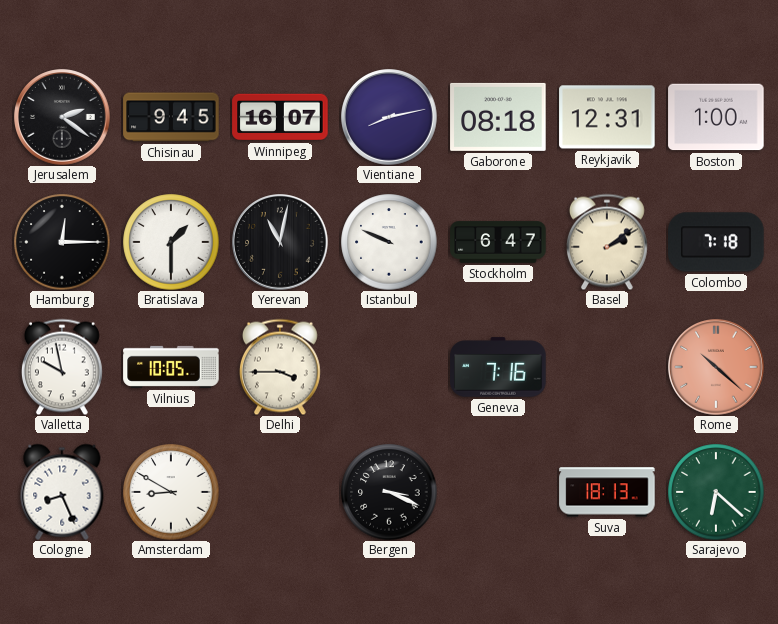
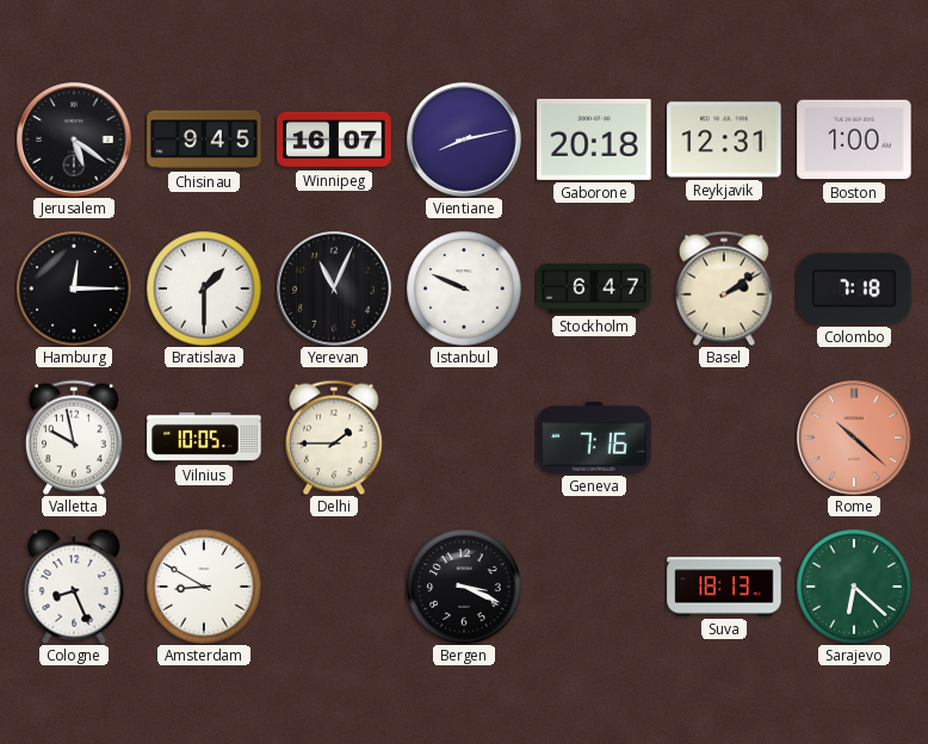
Jerusalem: 2:21 -> 5:21 (74, 139)
Gaborone: 08:18 -> 20:18 (594, 139)
Yerevan: 11:02 -> 11:04 (334, 289)
Delhi: 3:45 -> 1:45 (334, 438)
